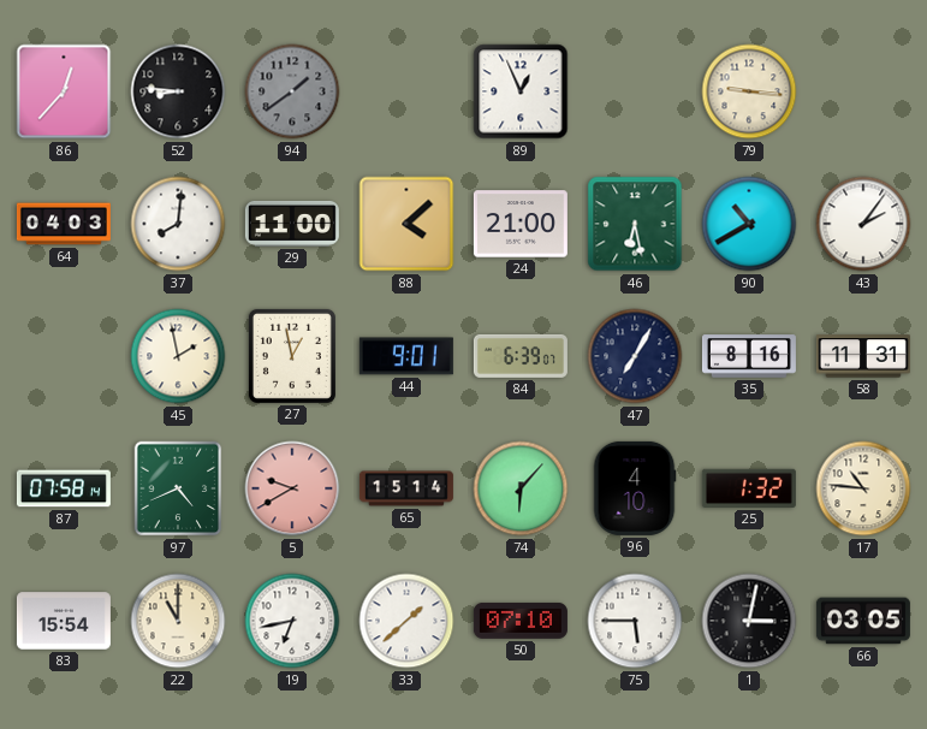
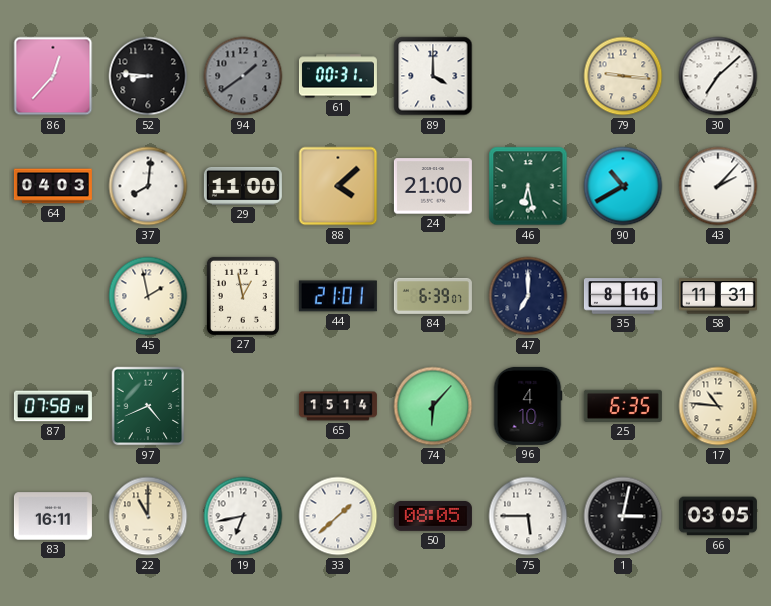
61: none -> 00:31 (338, 76)
89: 12:56 -> 4:00 (433, 76)
30: none -> 7:08 (718, 76)
43: 2:06 -> 2:07 (718, 186)
44: 9:01 -> 21:01 (338, 296)
47: 7:05 -> 7:00 (528, 296)
5: 9:40 -> none (292, 488)
25: 1:32 -> 6:35 (623, 406)
83: 15:54 -> 16:11 (53, 516)
50: 07:10 -> 08:05 (433, 516)
